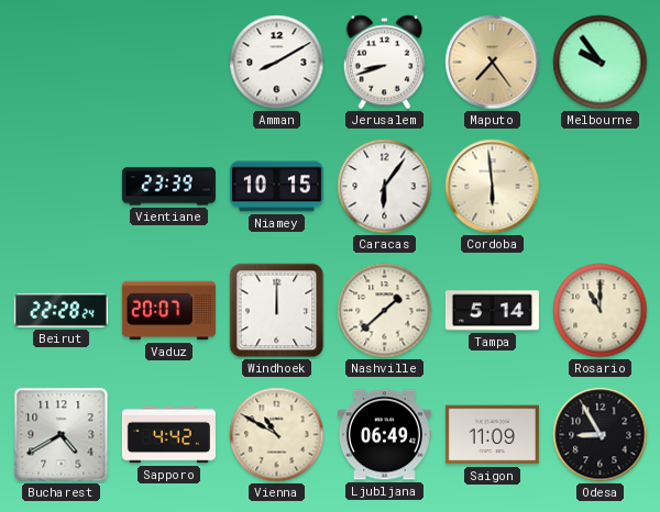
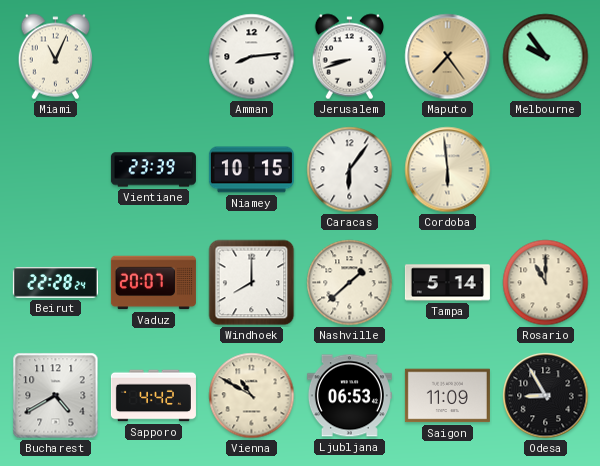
Miami: none -> 11:04 (55, 57)
Amman: 8:10 -> 8:14 (252, 57)
Windhoek: 12:00 -> 8:00 (252, 283)
Ljubljana: 06:49 -> 06:53 (349, 396)
